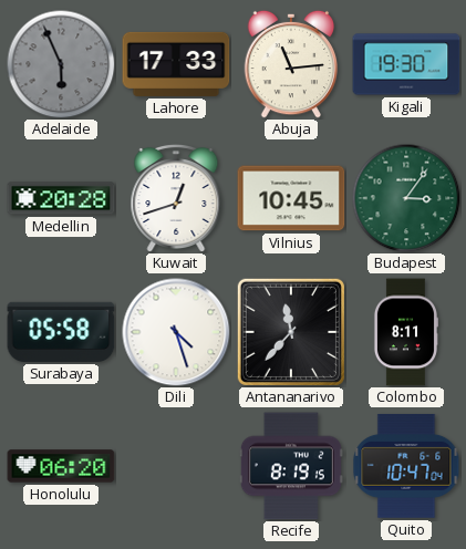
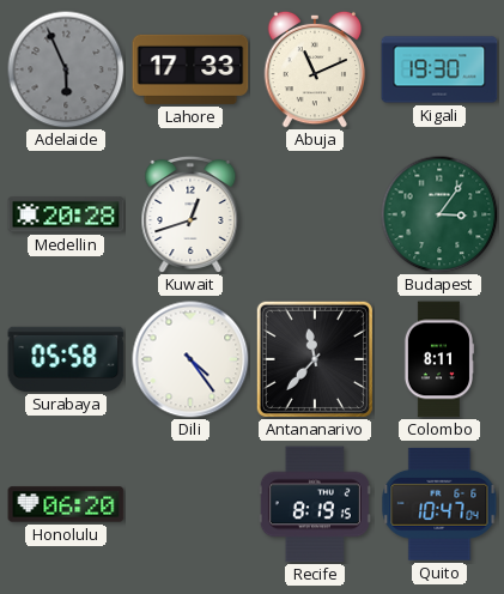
Abuja: 11:14 -> 11:11 (315, 69)
Vilnius: 10:45 -> none (291, 198)
Dili: 4:27 -> 4:24 (190, 359)
